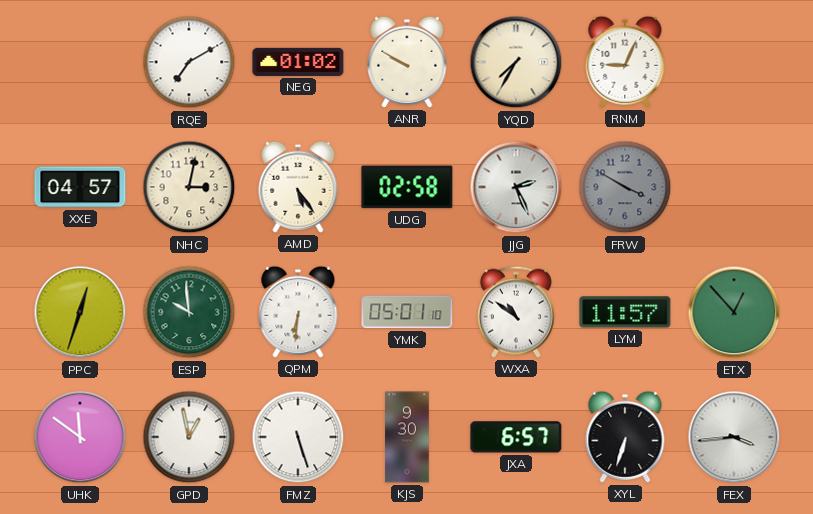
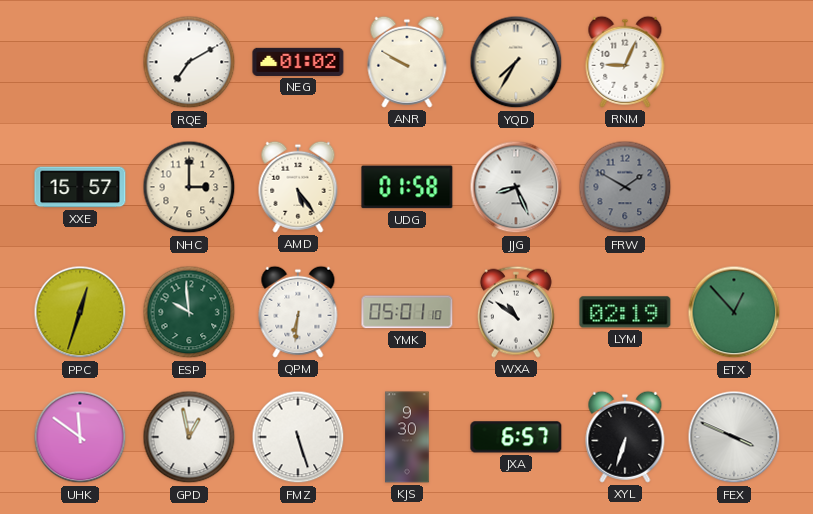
XXE: 04:57 -> 15:57 (80, 187)
NHC: 3:02 -> 3:00 (189, 187)
UDG: 02:58 -> 01:58 (407, 187)
JJG: 2:26 -> 8:26 (516, 187)
FRW: 3:50 -> 1:50 (625, 187)
LYM: 11:57 -> 02:19 (625, 312)
FEX: 3:44 -> 3:49 (734, 437)
